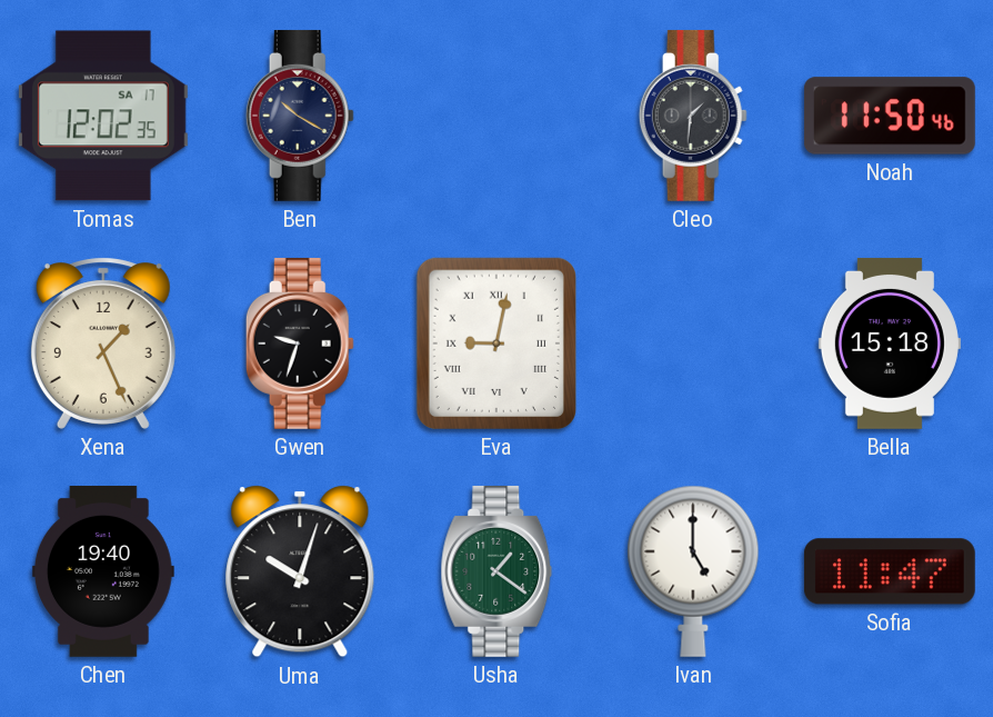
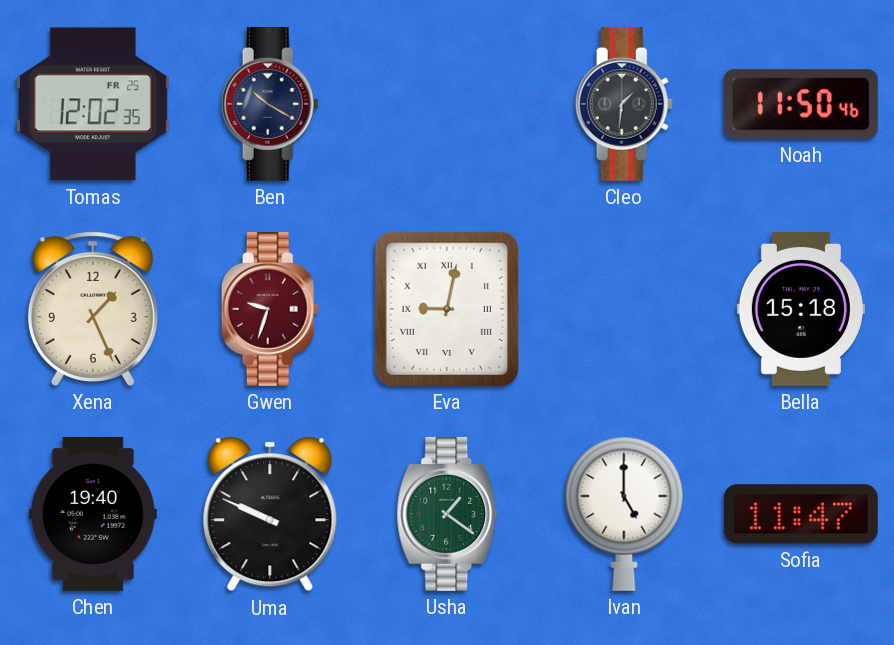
Tomas date: SA 17 -> FR 25 (93, 104)
Gwen dial: black -> burgundy (270, 309)
Uma: 10:03 -> 9:49 (270, 514)
